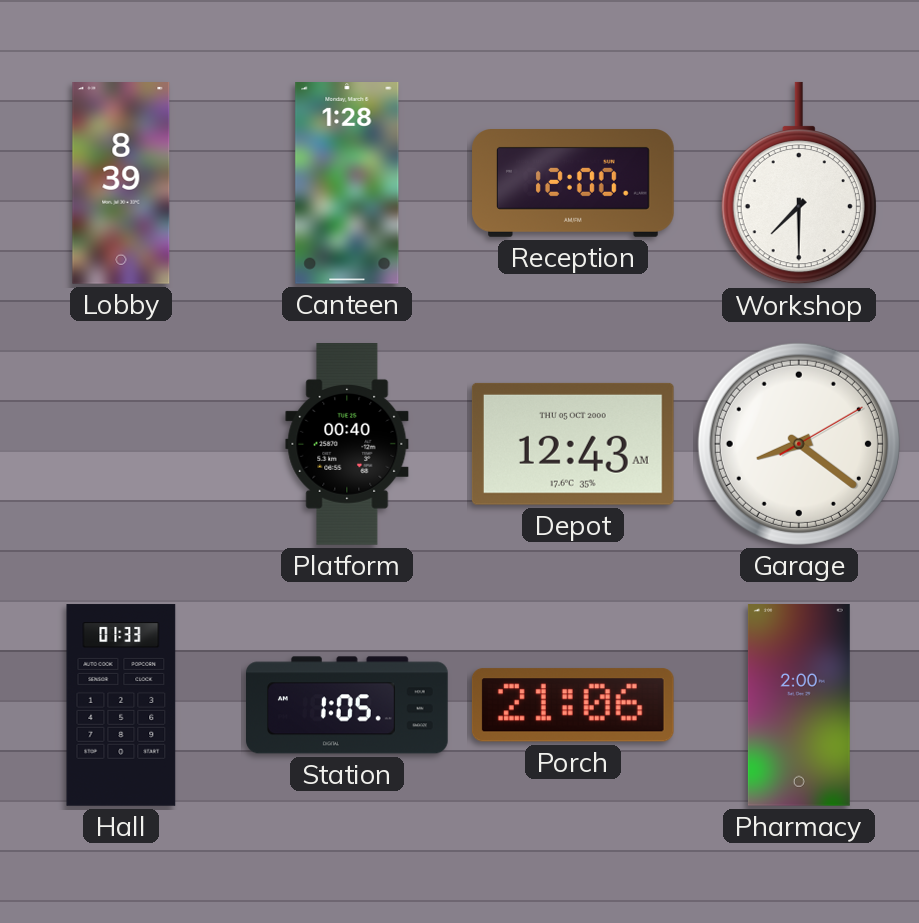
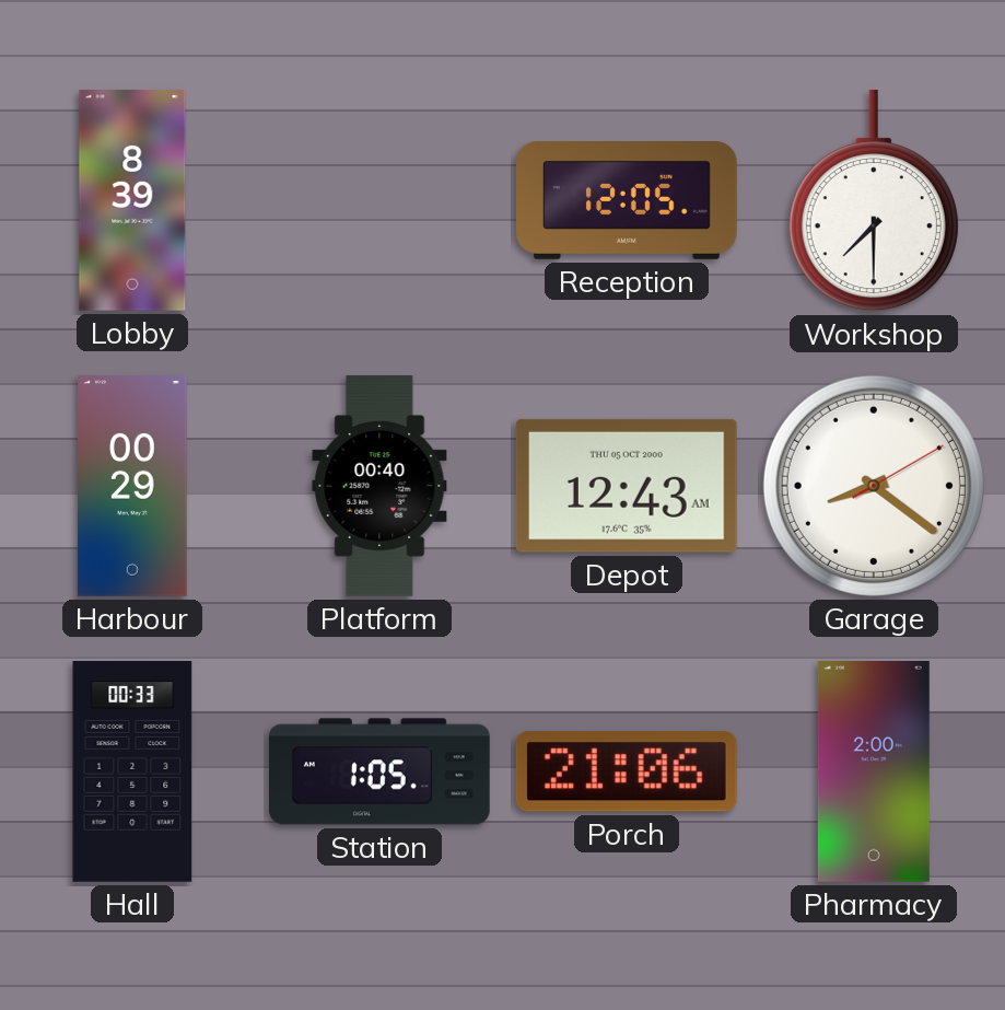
Canteen: 1:28 -> none (347, 184)
Reception: 12:00 -> 12:05 (627, 201)
Harbour: none -> 00:29 (133, 487)
Hall: 01:33 -> 00:33 (132, 771)
